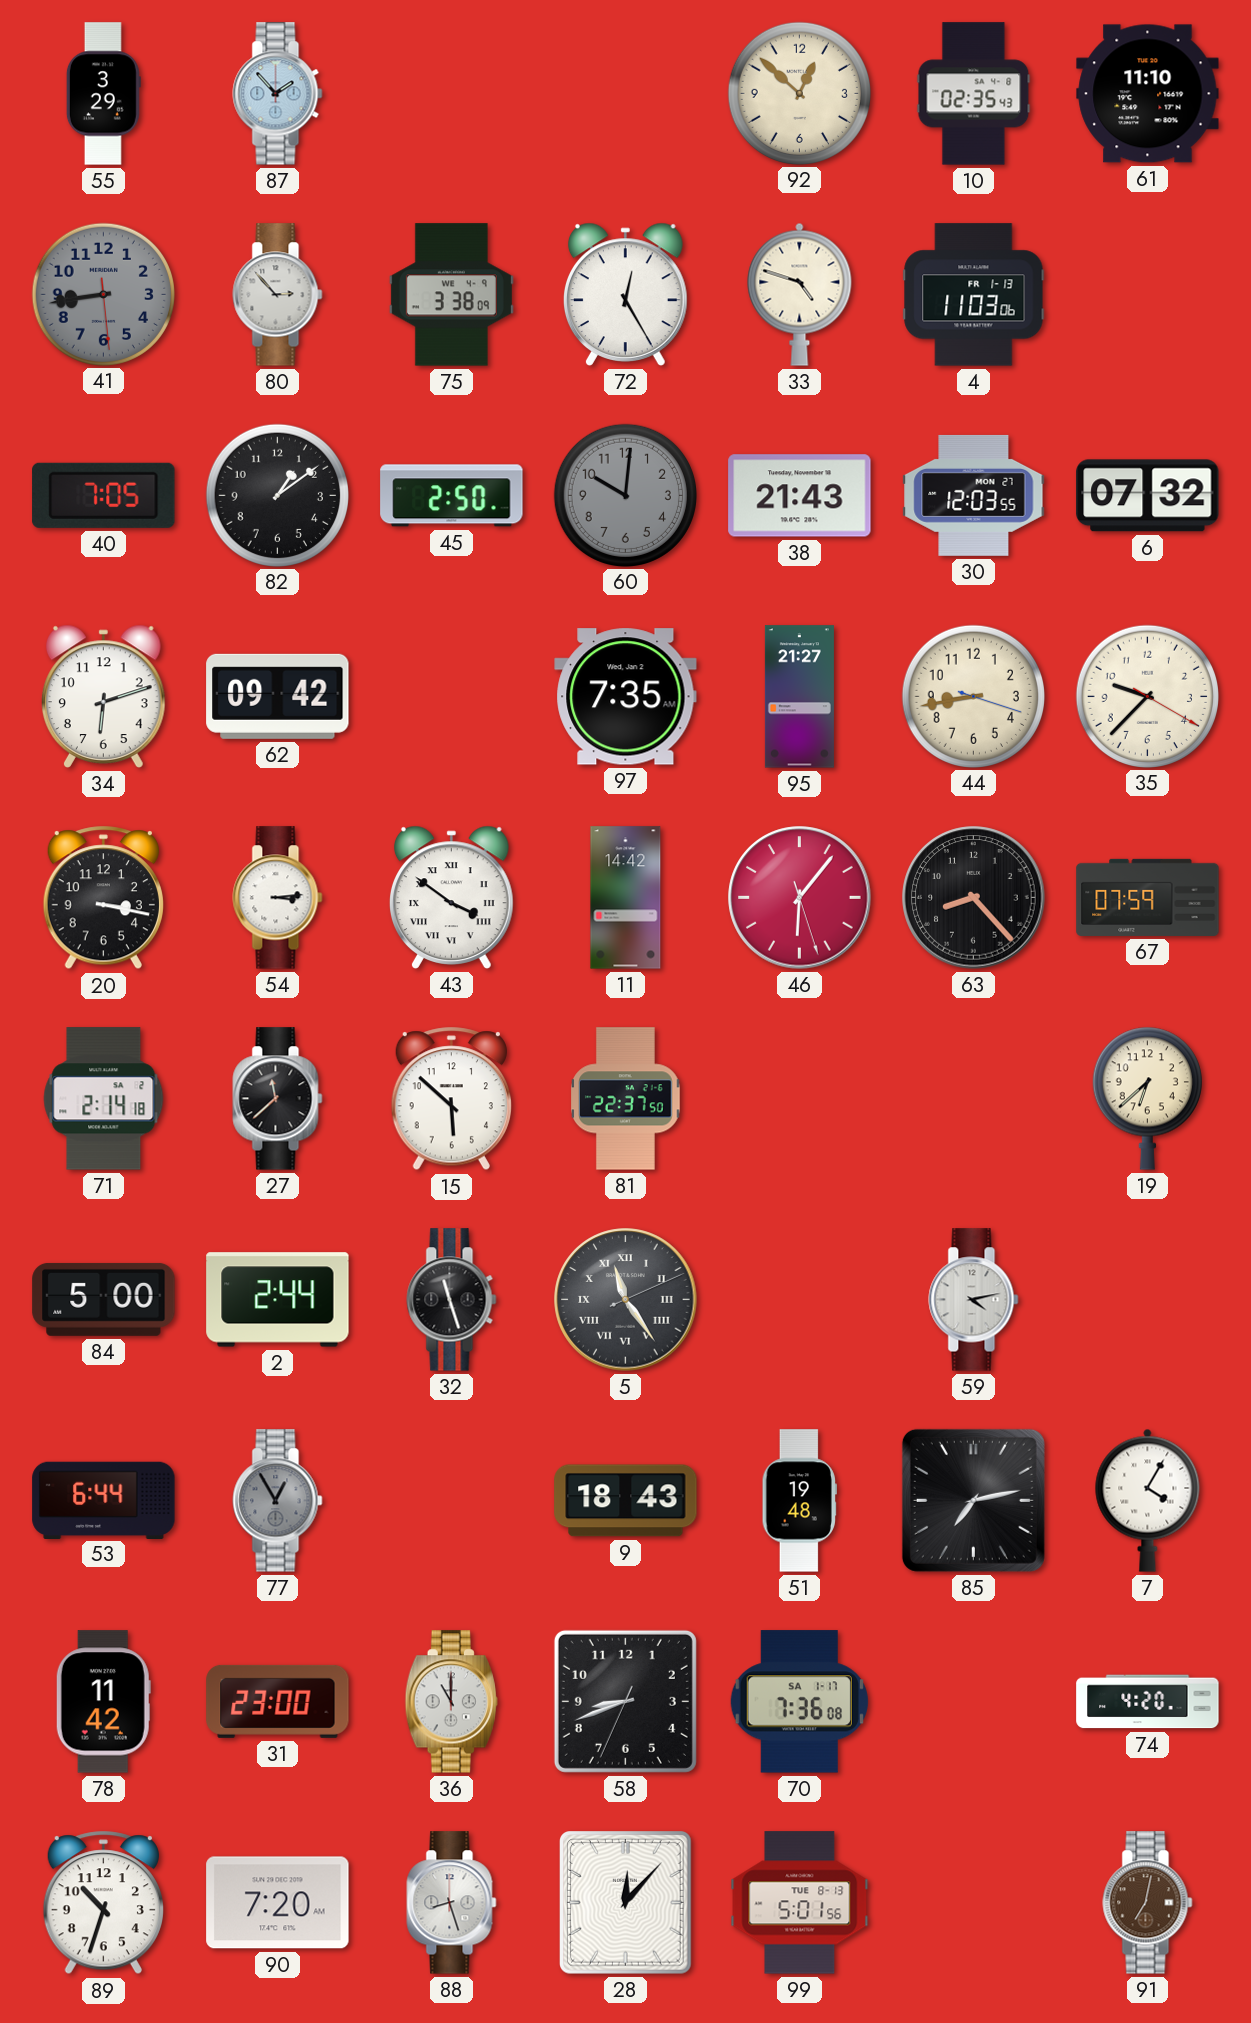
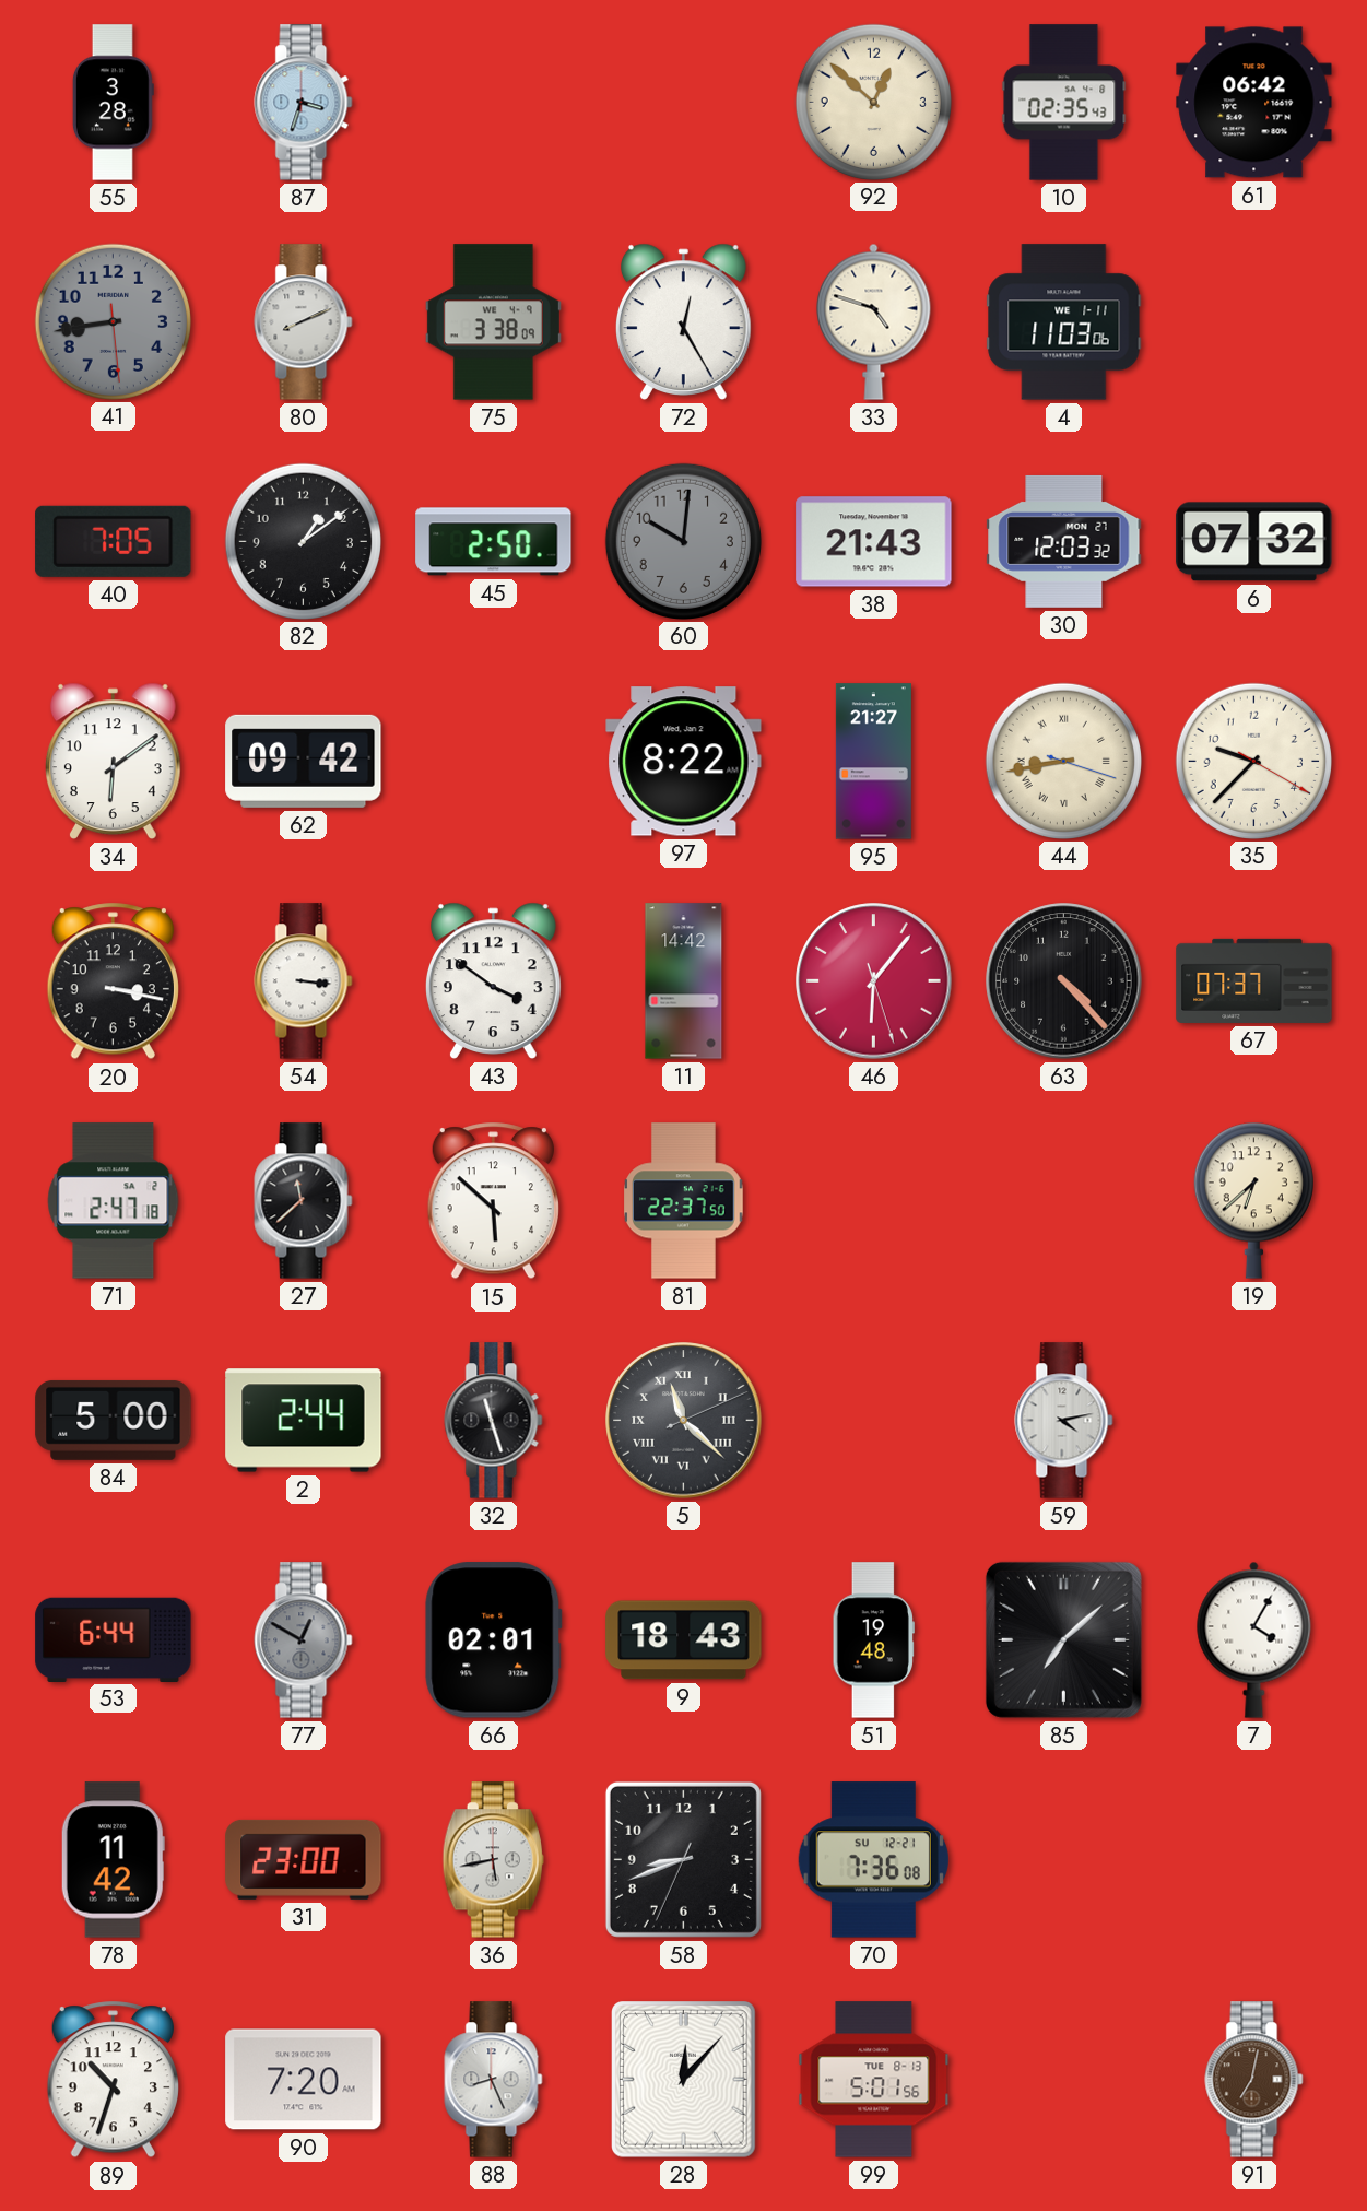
55: 3:29 -> 3:28 (113, 103)
87: 1:53 -> 3:33 (304, 103)
61: 11:10 -> 06:42 (1254, 103)
80: 2:53 -> 8:11 (304, 322)
4 date: FR 1-13 -> WE 1-11 (1064, 322)
30: 12:03:55 -> 12:03:32 (1064, 541)
34: 6:12 -> 6:09 (113, 761)
97: 7:35 -> 8:22 (684, 762)
44 numerals: Arabic -> Roman (1063, 761)
54: 3:14 -> 3:16 (304, 981)
43 numerals: Roman -> Arabic (493, 980)
63: 8:23 -> 4:23 (1064, 981)
67: 07:59 -> 07:37 (1254, 980)
71: 2:14 -> 2:47 (114, 1201)
5: 11:24 -> 11:22 (684, 1421)
77: 12:55 -> 12:50 (304, 1640)
66: none -> 02:01 (494, 1640)
85: 7:13 -> 7:08 (1063, 1639)
36: 11:00 -> 5:43 (493, 1860)
70 date: SA 1-17 -> SU 12-21 (873, 1860)
74: 4:20 -> none (1148, 1702)
88: 8:27 -> 8:26 (494, 2080)
